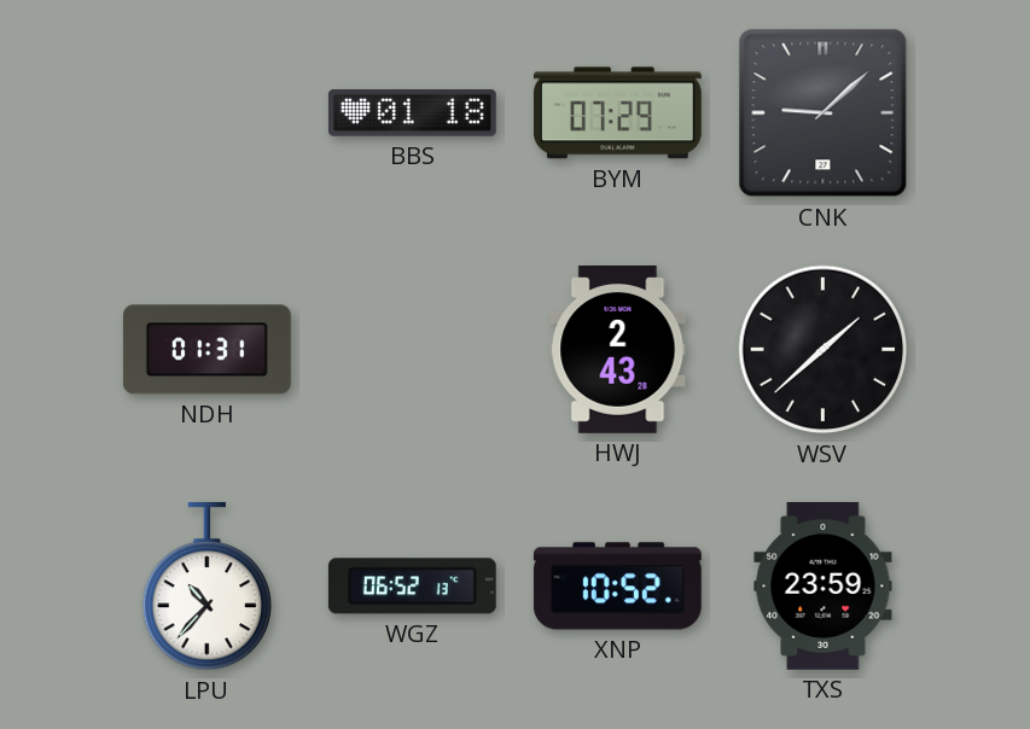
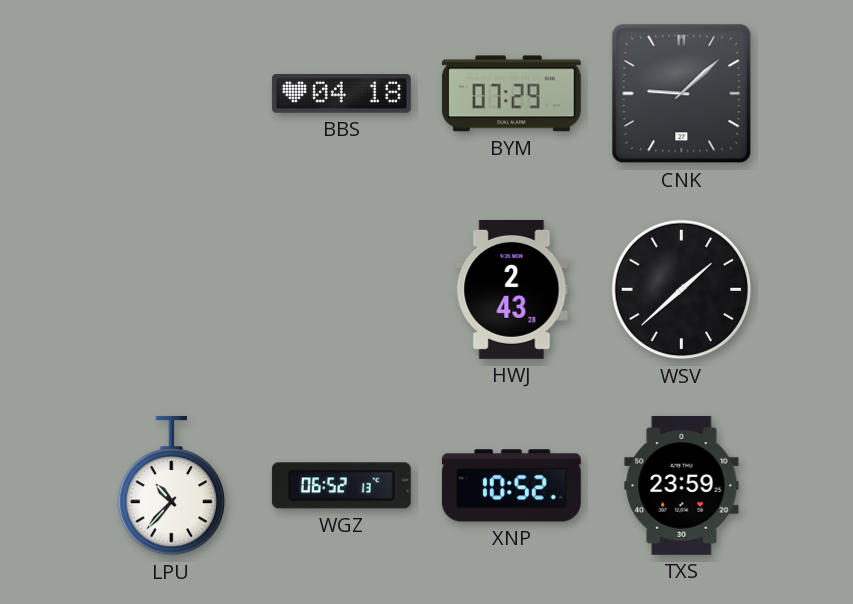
BBS: 01:18 -> 04:18 (341, 93)
NDH: 01:31 -> none (206, 350)
